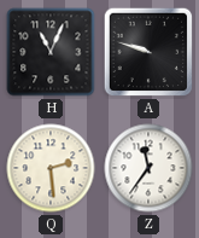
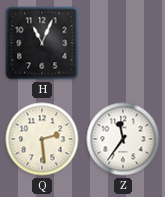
A: 9:48 -> none (148, 52)
